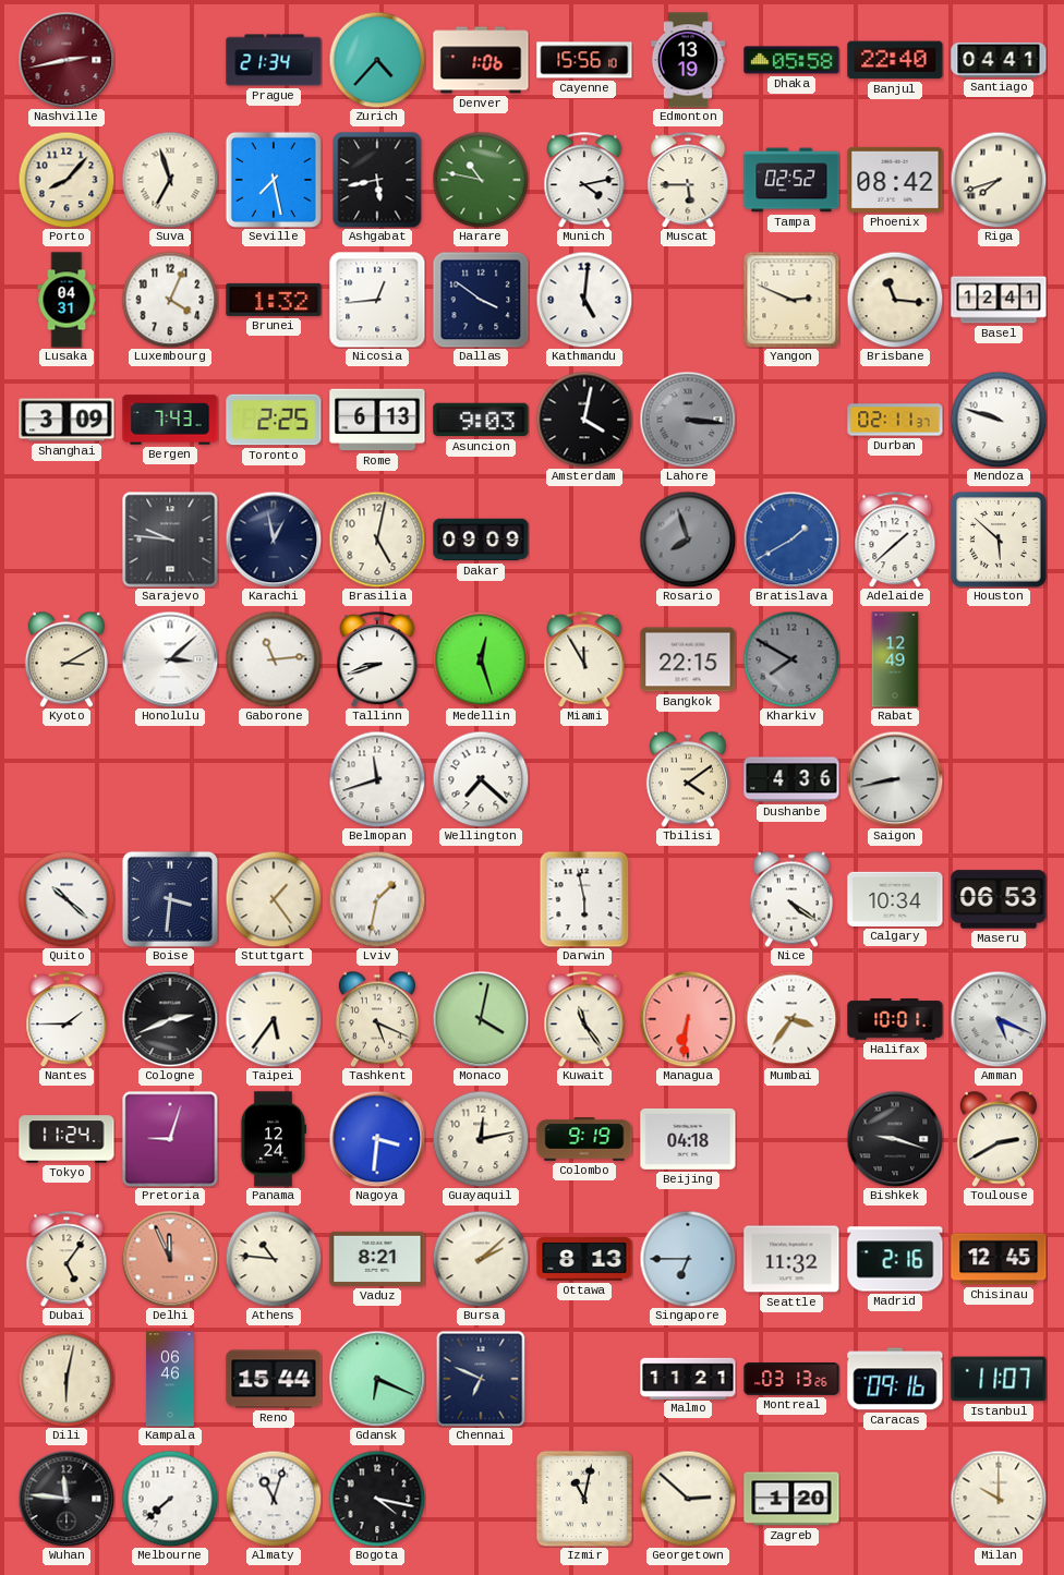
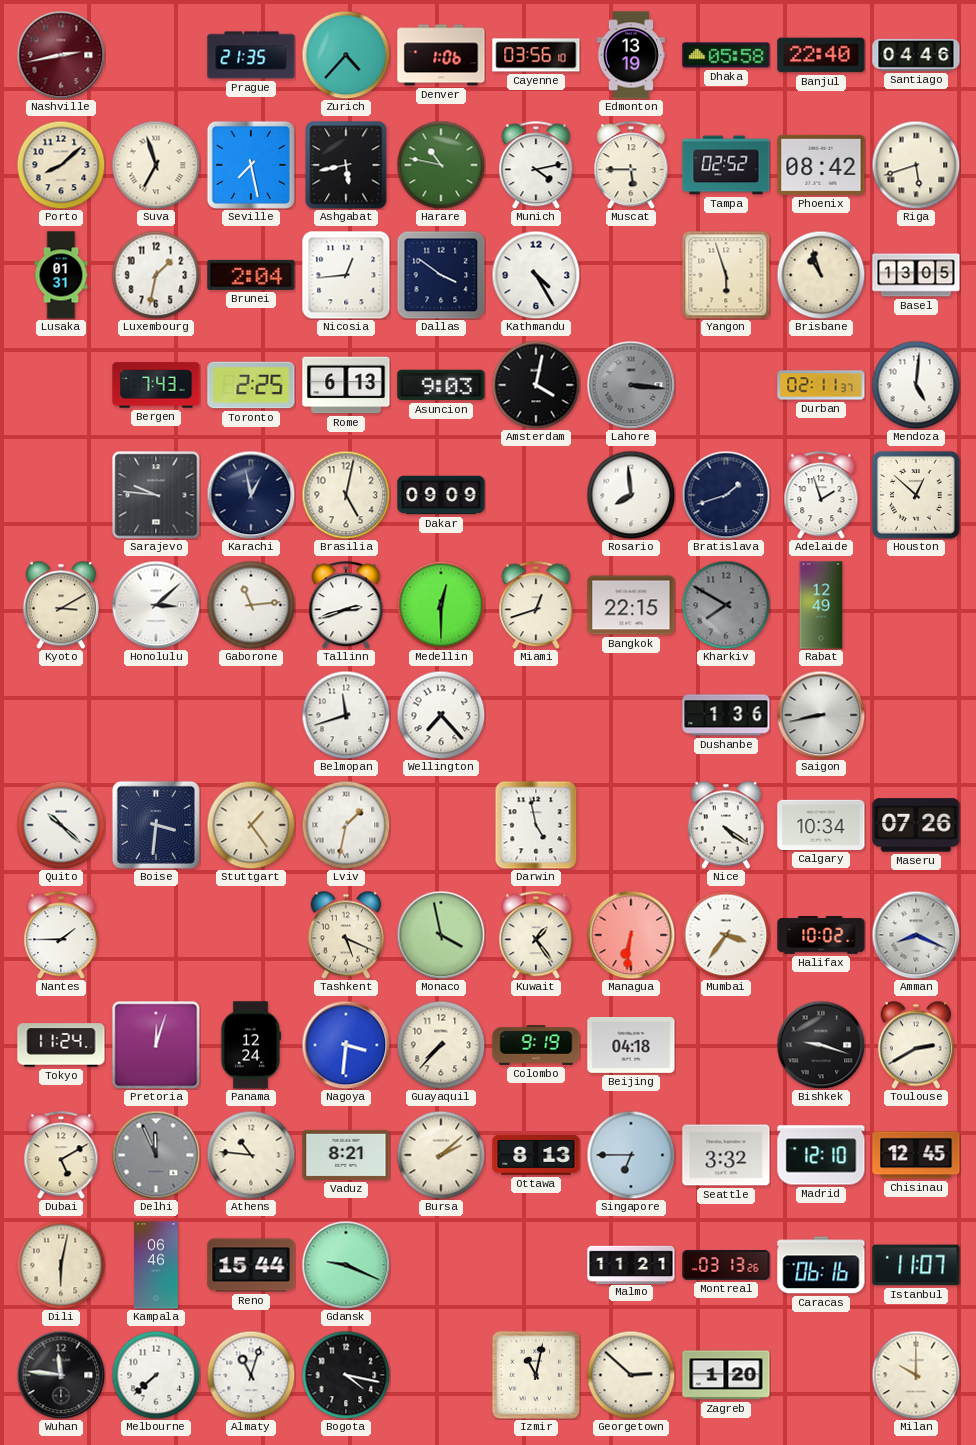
Prague: 21:34 -> 21:35 (251, 55)
Cayenne: 15:56 -> 03:56 (536, 55)
Santiago: 04:41 -> 04:46 (916, 55)
Porto: 8:07 -> 8:08 (61, 165)
Riga: 7:42 -> 5:42 (916, 165)
Lusaka: 04:31 -> 01:31 (61, 275)
Luxembourg: 4:04 -> 1:32 (156, 275)
Brunei: 1:32 -> 2:04 (251, 275)
Kathmandu: 5:01 -> 4:25 (536, 275)
Yangon: 2:49 -> 5:57 (726, 275)
Brisbane: 11:16 -> 10:57 (821, 275)
Basel: 12:41 -> 13:05 (916, 275)
Shanghai: 3:09 -> none (66, 420)
Mendoza: 9:48 -> 5:01 (916, 385)
Rosario: 7:57 -> 7:59 (631, 495)
Rosario dial: grey -> white (631, 495)
Bratislava: 1:40 -> 1:42 (726, 495)
Bratislava dial: blue -> navy (726, 495)
Adelaide: 1:38 -> 1:57 (821, 495)
Houston: 5:52 -> 12:52 (917, 496)
Tallinn: 8:42 -> 2:42 (346, 605)
Medellin: 12:27 -> 12:30 (441, 605)
Miami: 11:55 -> 12:42 (536, 605)
Wellington: 7:22 -> 7:23 (441, 715)
Tbilisi: 4:09 -> none (688, 779)
Dushanbe: 4:36 -> 1:36 (726, 715)
Darwin: 5:58 -> 4:58 (536, 825)
Maseru: 06:53 -> 07:26 (916, 825)
Cologne: 2:41 -> none (170, 1019)
Taipei: 5:36 -> none (274, 1019)
Monaco: 4:02 -> 3:58 (441, 935)
Kuwait: 11:24 -> 1:24 (536, 935)
Halifax: 10:01 -> 10:02 (821, 935)
Amman: 5:19 -> 8:19 (916, 935)
Pretoria: 9:03 -> 12:03 (156, 1045)
Guayaquil: 12:13 -> 7:37 (441, 1045)
Dubai: 5:06 -> 5:10 (61, 1155)
Delhi dial: salmon -> grey (156, 1155)
Seattle: 11:32 -> 3:32 (726, 1155)
Madrid: 2:16 -> 12:10 (821, 1155)
Gdansk: 6:19 -> 9:19 (346, 1265)
Chennai: 6:49 -> none (481, 1379)
Caracas: 09:16 -> 06:16 (821, 1265)
